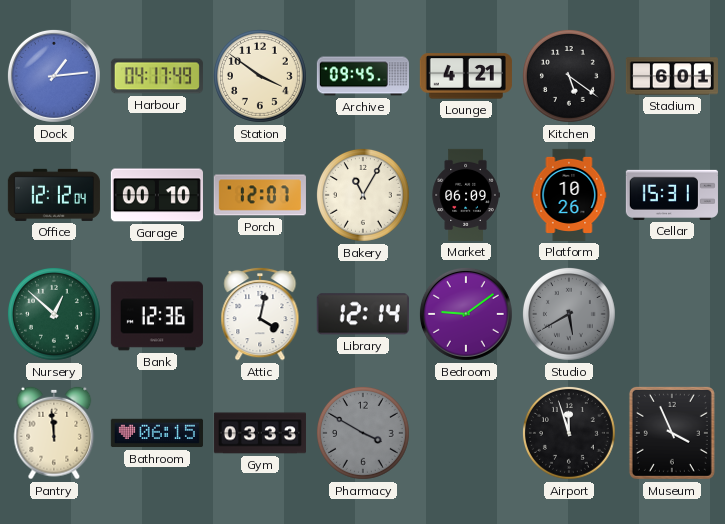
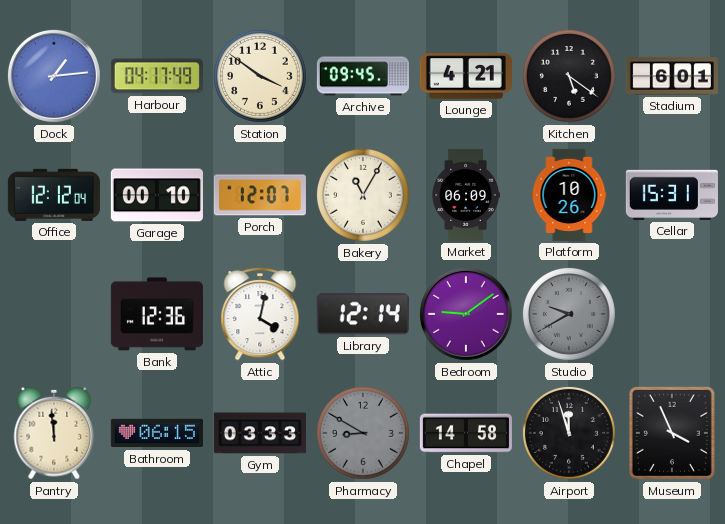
Nursery: 12:52 -> none (54, 314)
Studio: 5:40 -> 9:40 (569, 314)
Pharmacy: 3:50 -> 8:50 (363, 433)
Chapel: none -> 14:58 (466, 433)
